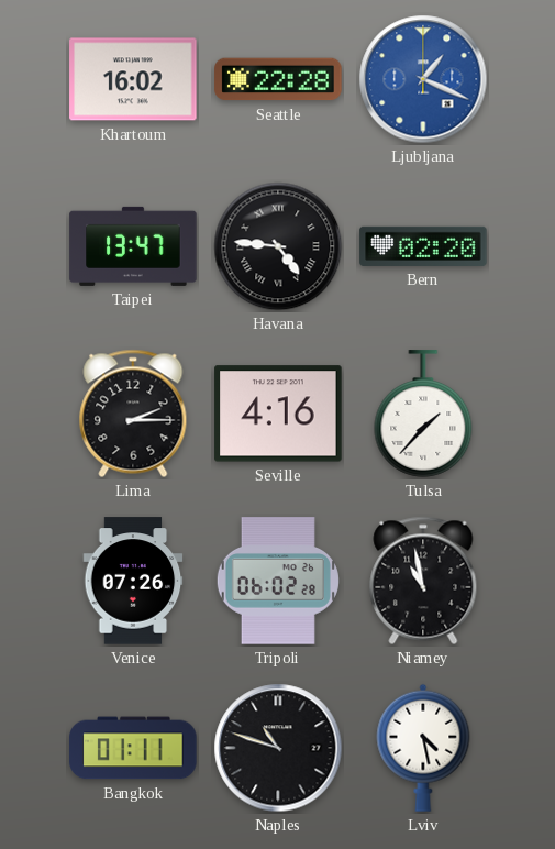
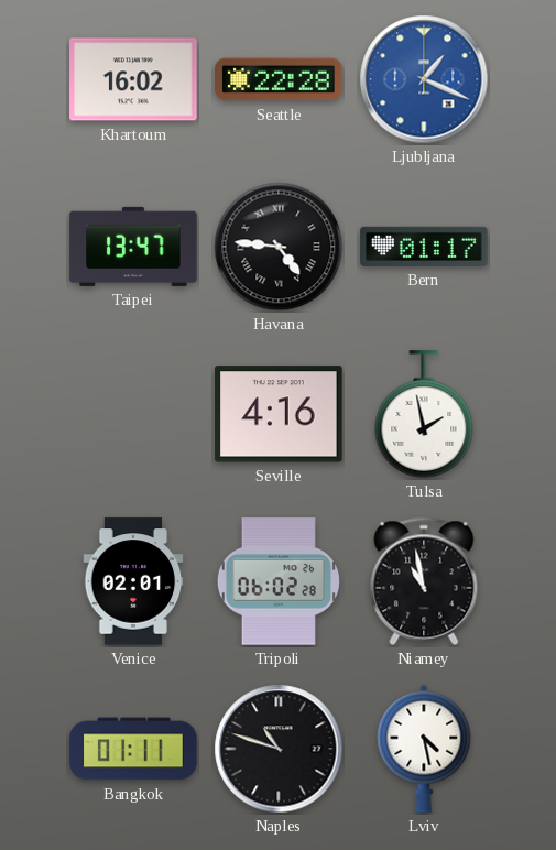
Bern: 02:20 -> 01:17 (424, 247)
Lima: 2:15 -> none (133, 414)
Tulsa: 1:37 -> 1:58 (424, 414)
Venice: 07:26 -> 02:01 (133, 581)
